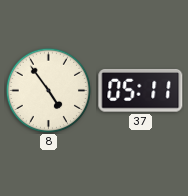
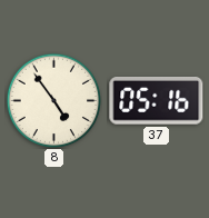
37: 05:11 -> 05:16 (157, 100)
